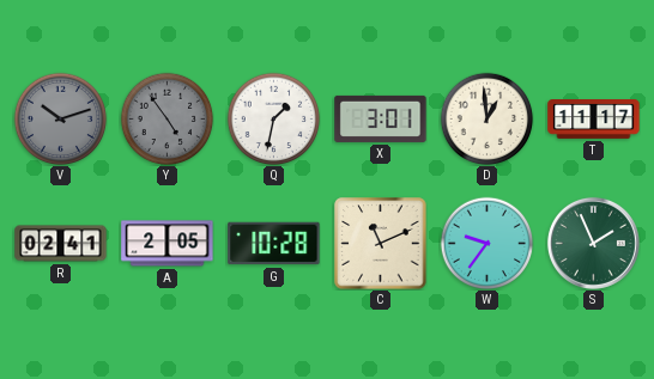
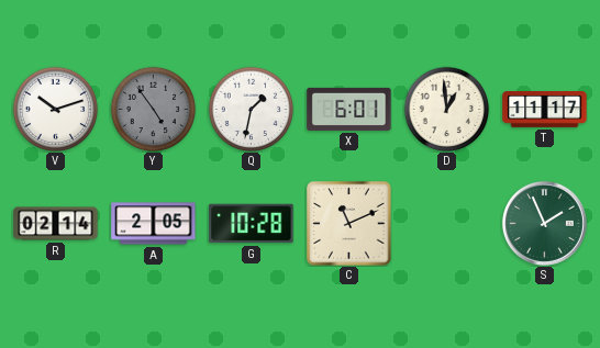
V dial: grey -> white (55, 109)
X: 3:01 -> 6:01 (349, 109)
R: 02:41 -> 02:14 (56, 224)
W: 9:36 -> none (486, 243)
